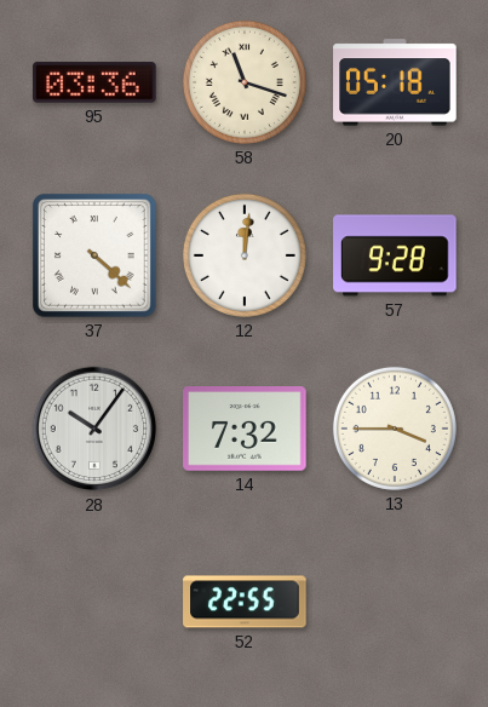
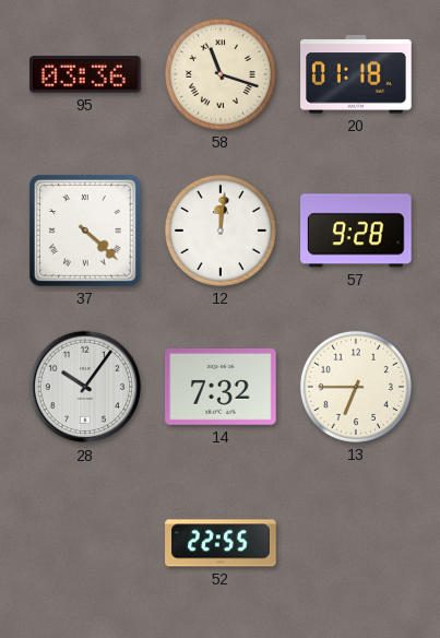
20: 05:18 -> 01:18 (356, 74)
13: 3:45 -> 6:45 (356, 387)
